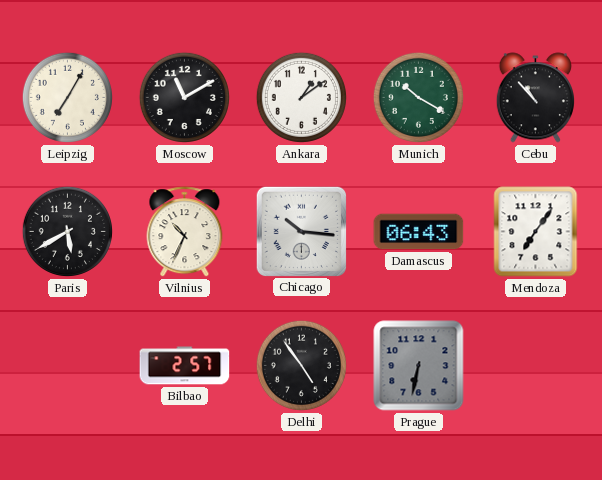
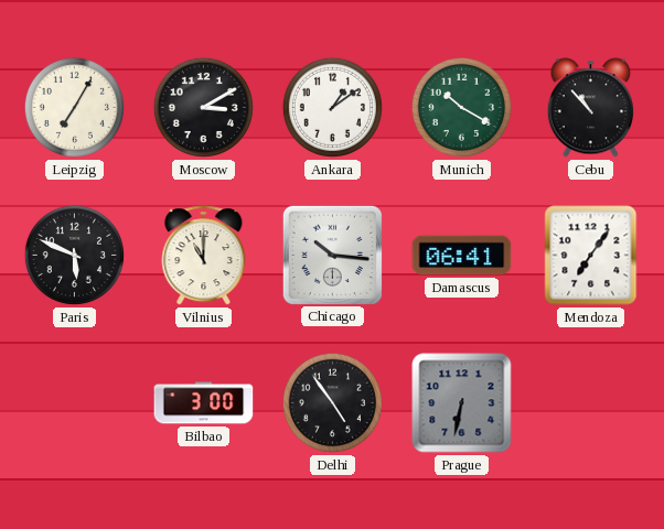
Moscow: 11:10 -> 3:10 (203, 107)
Paris: 5:40 -> 5:49 (74, 255)
Vilnius: 10:34 -> 11:00 (204, 256)
Damascus: 06:43 -> 06:41 (462, 256)
Bilbao: 2:57 -> 3:00 (204, 403)
